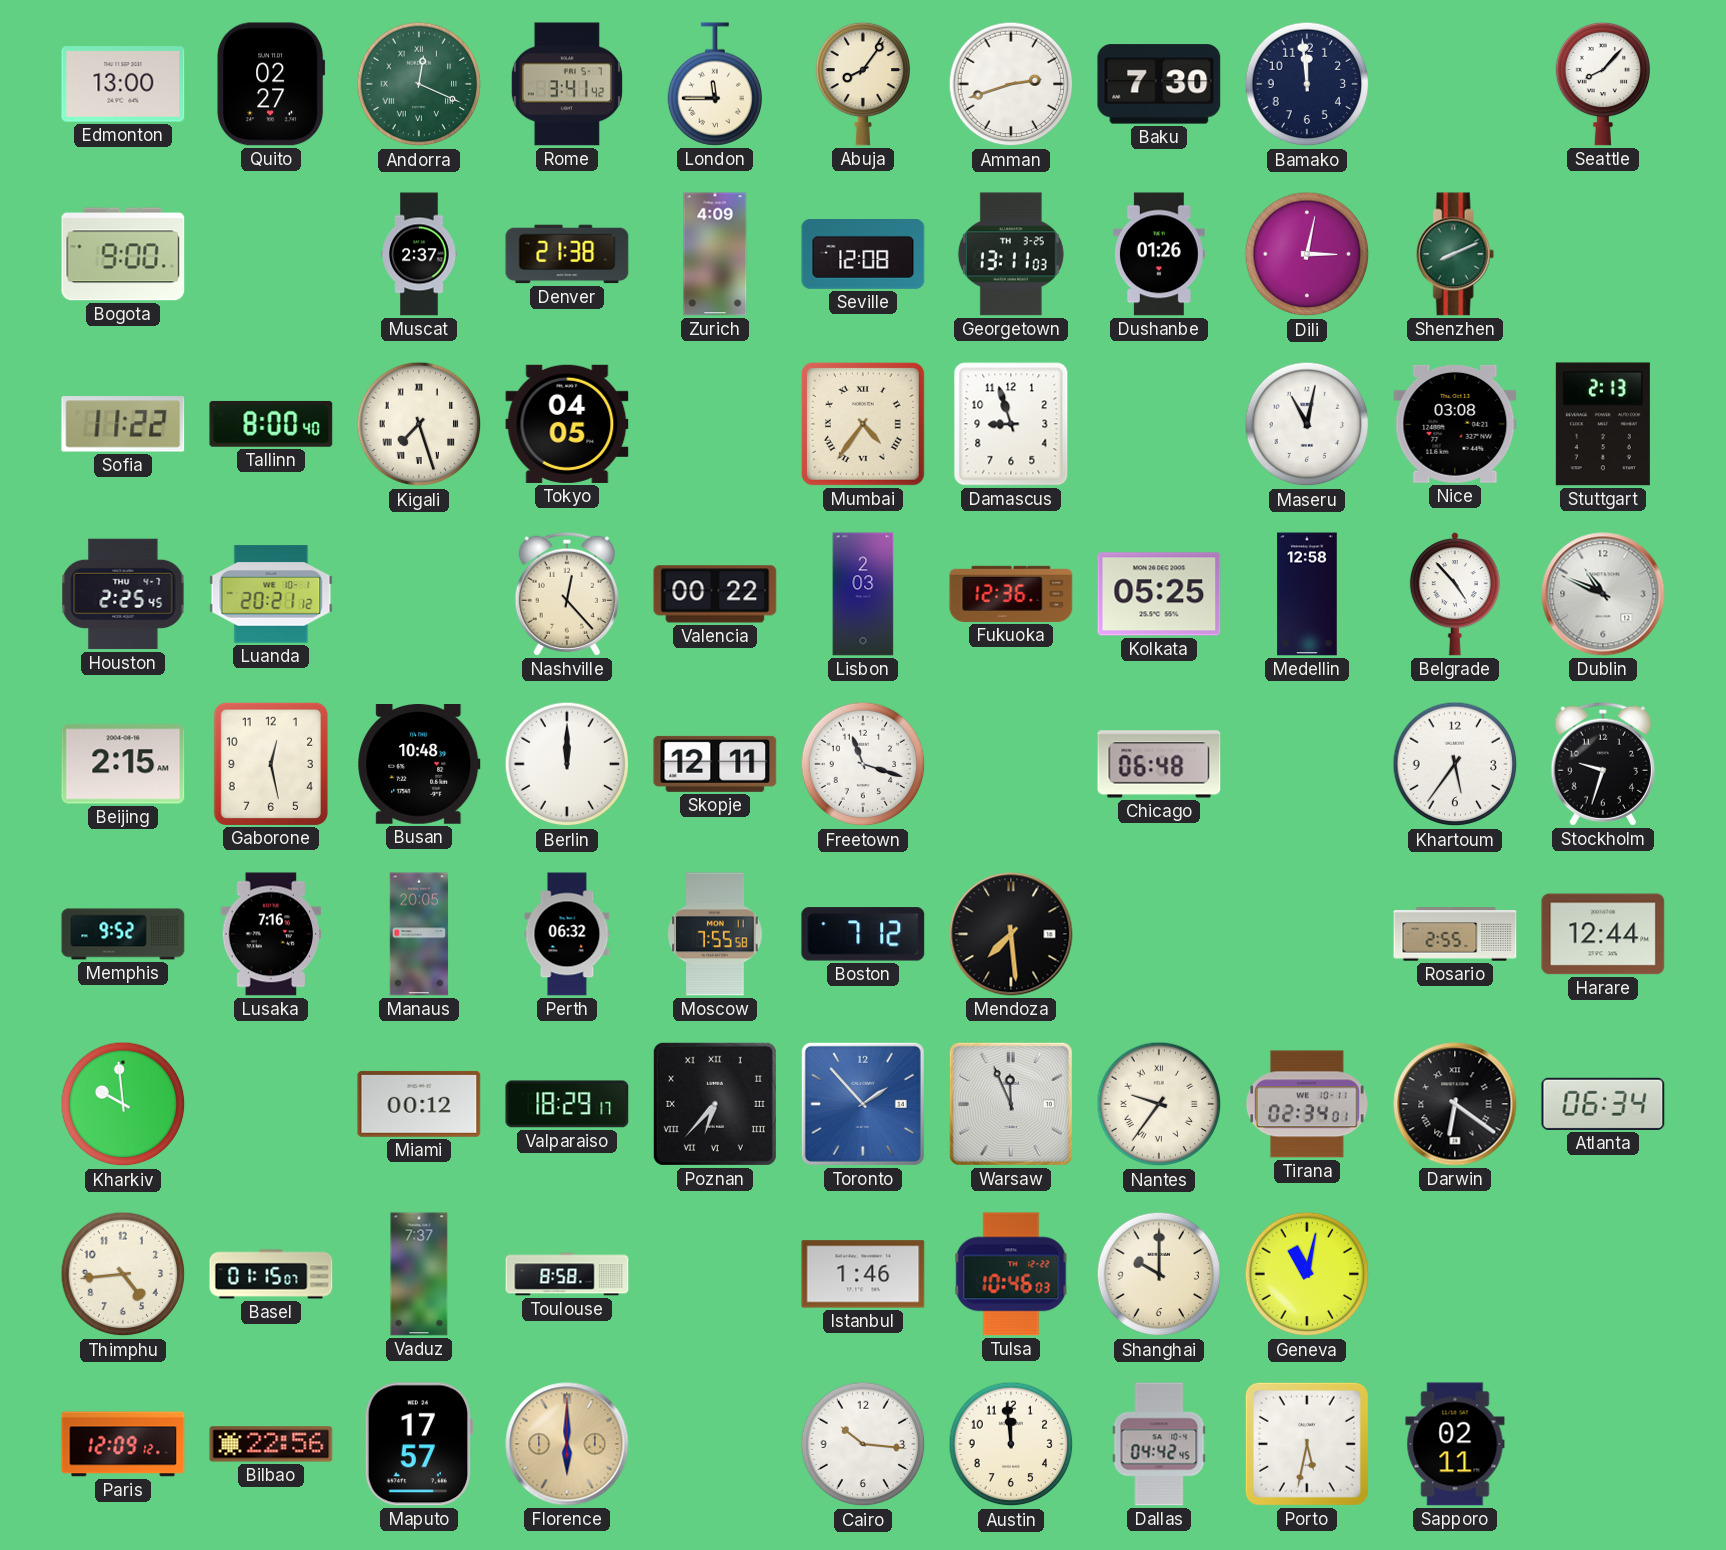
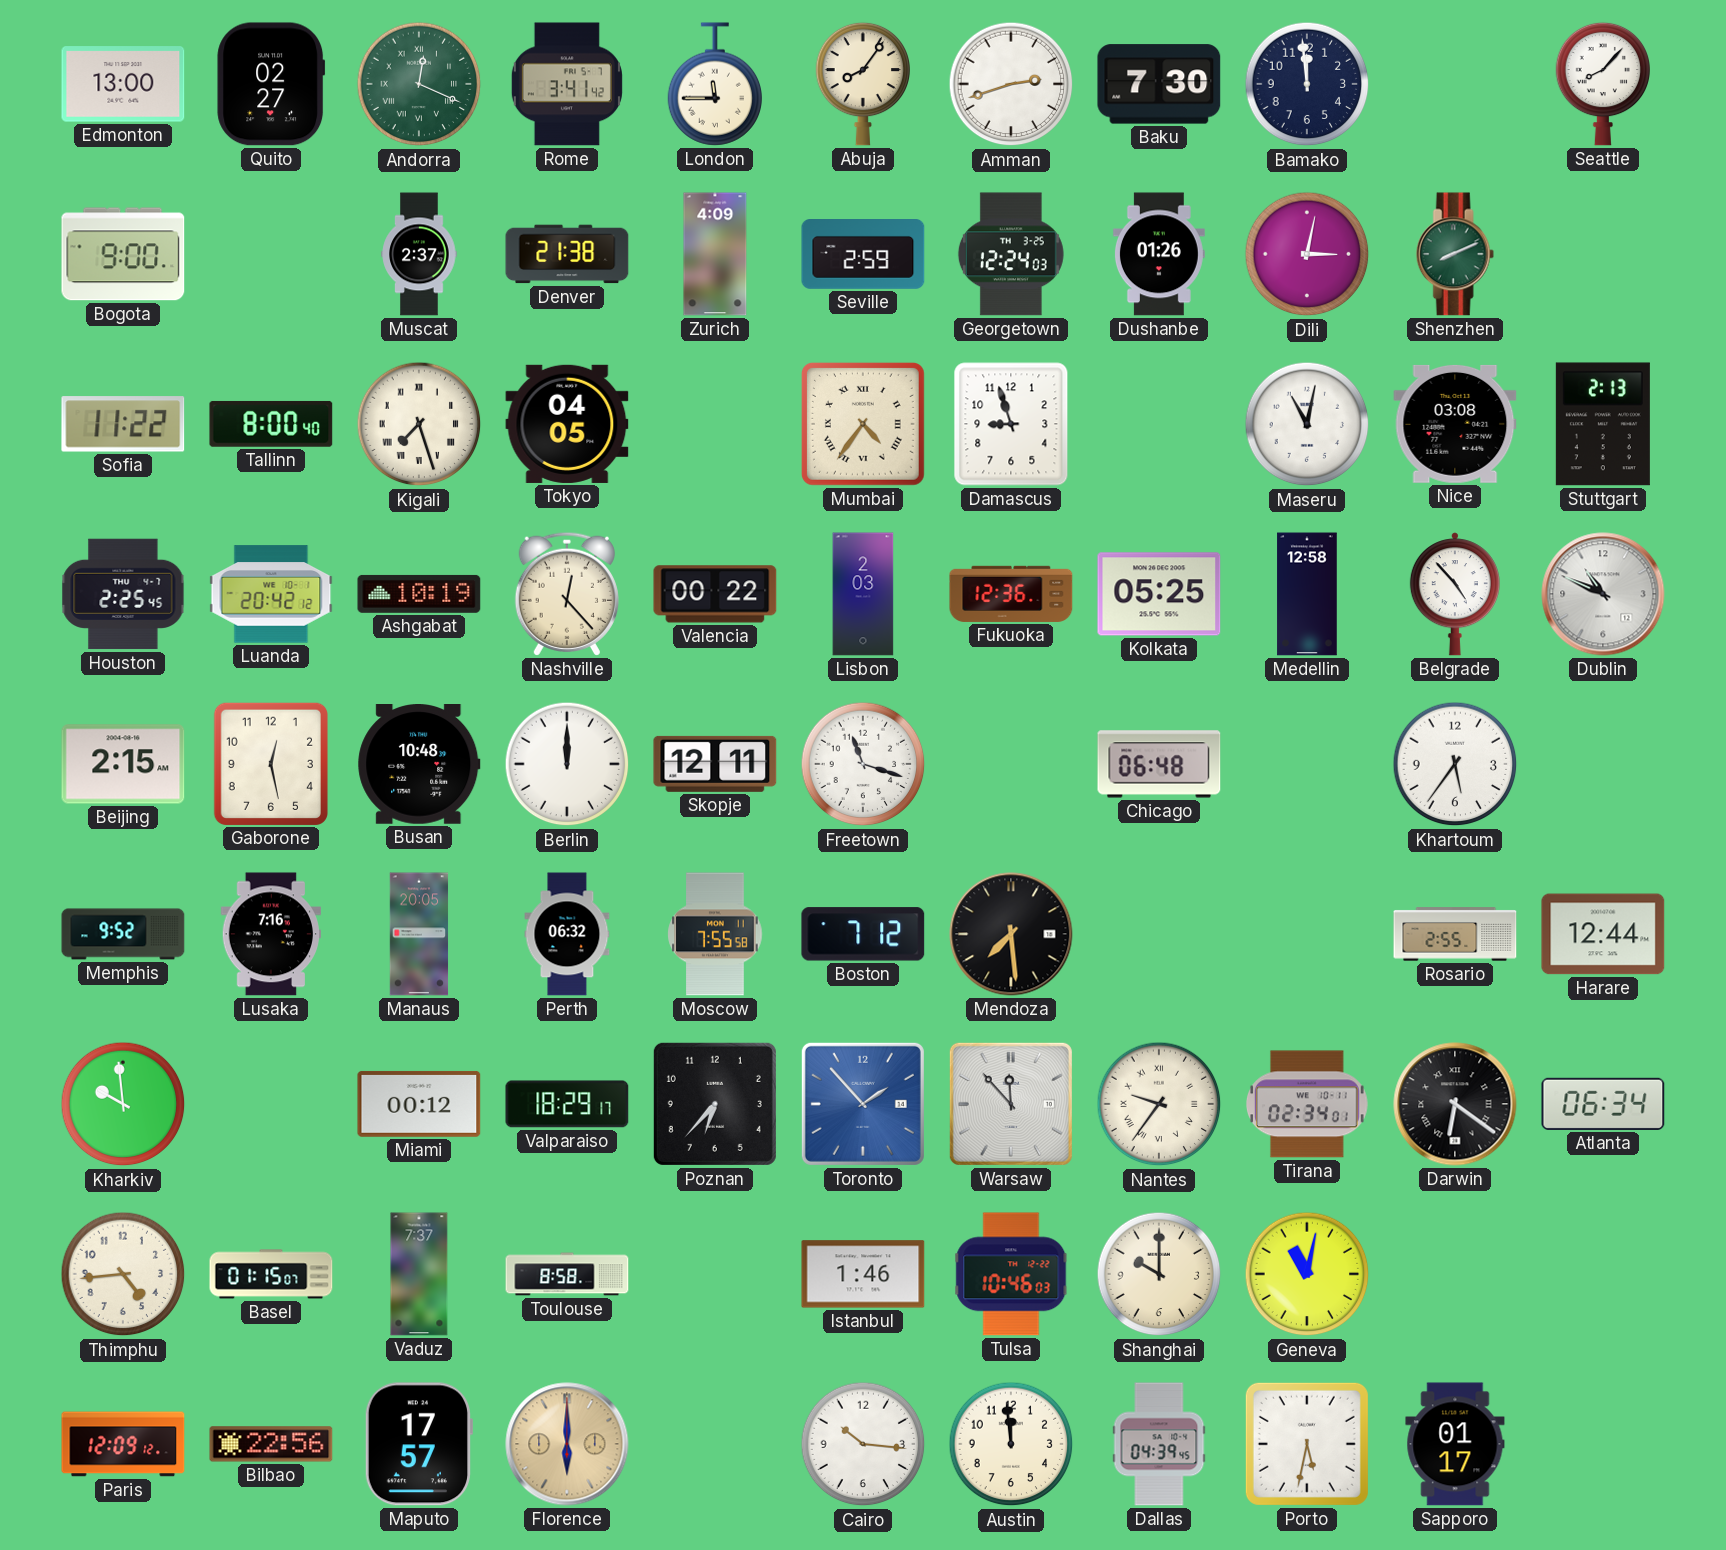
Seville: 12:08 -> 2:59 (863, 255)
Georgetown: 13:11 -> 12:24 (1011, 254)
Luanda: 20:21 -> 20:42 (271, 594)
Ashgabat: none -> 10:19 (419, 594)
Stockholm: 9:33 -> none (1603, 764)
Poznan numerals: Roman -> Arabic (715, 1104)
Warsaw: 11:56 -> 11:53 (1011, 1104)
Dallas: 04:42 -> 04:39 (1159, 1444)
Sapporo: 02:11 -> 01:17 (1455, 1444)
